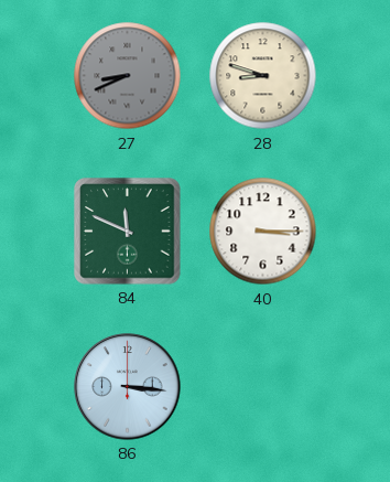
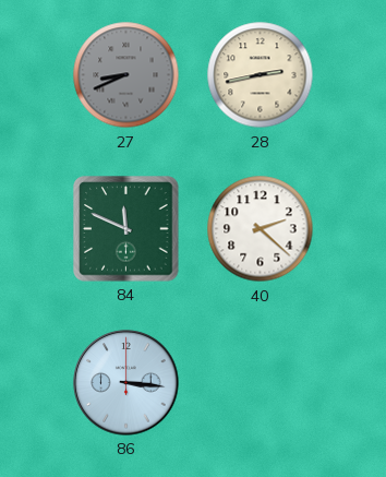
28: 8:48 -> 2:43 (261, 75)
40: 3:15 -> 2:22 (261, 229)
